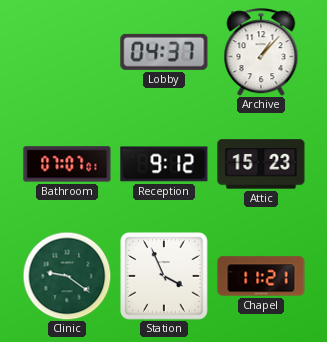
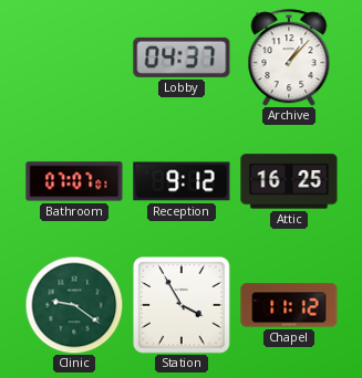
Attic: 15:23 -> 16:25 (289, 181)
Station: 3:56 -> 3:55 (182, 305)
Chapel: 11:21 -> 11:12 (289, 305)
